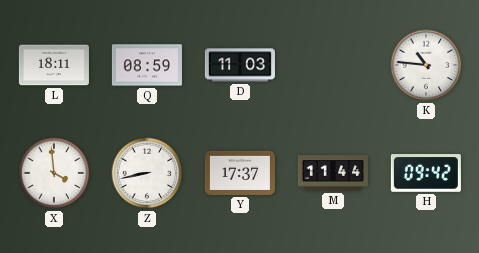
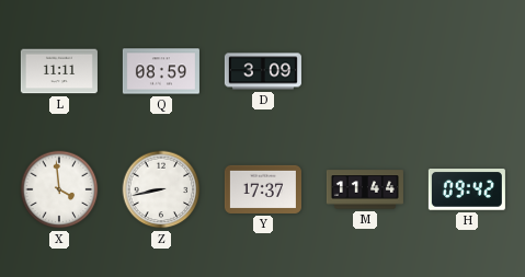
L: 18:11 -> 11:11 (59, 71)
D: 11:03 -> 3:09 (263, 71)
K: 10:46 -> none (426, 65)
